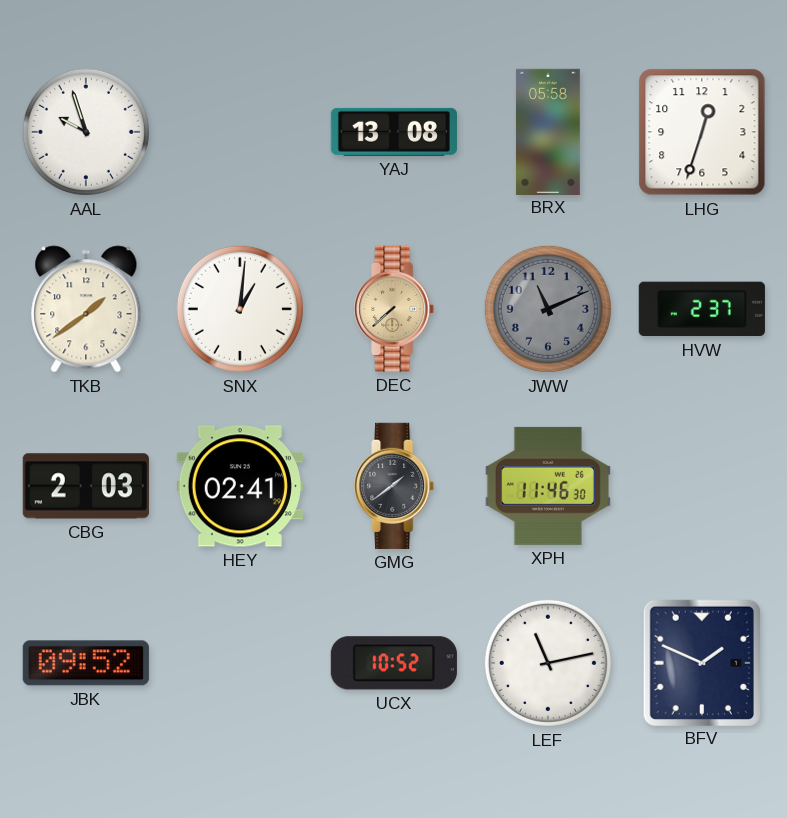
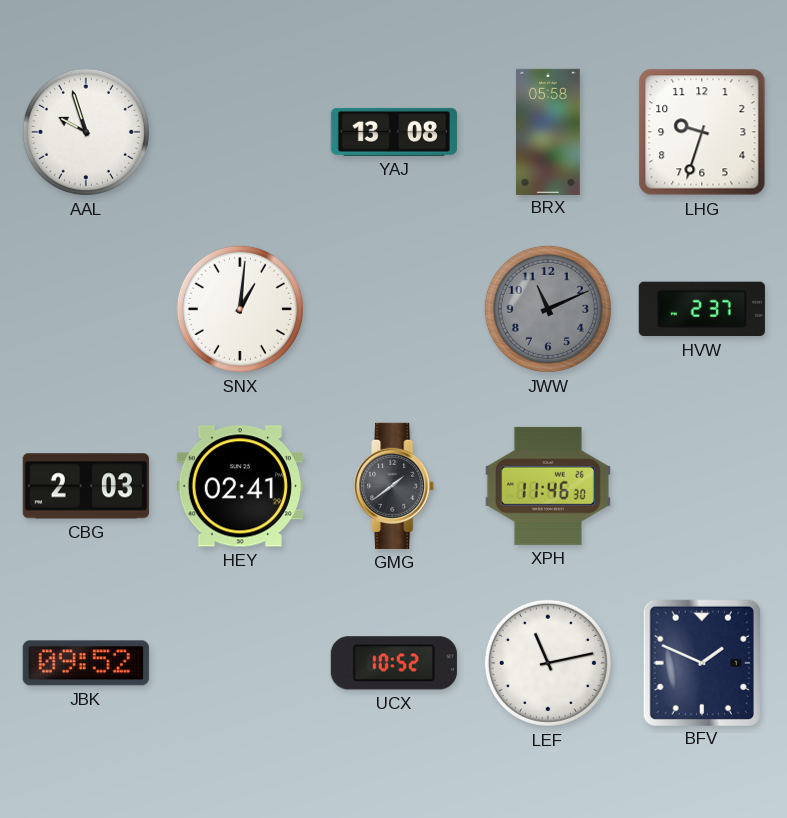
LHG: 12:33 -> 9:33 (702, 132)
TKB: 1:39 -> none (86, 309)
DEC: 7:38 -> none (395, 309)
